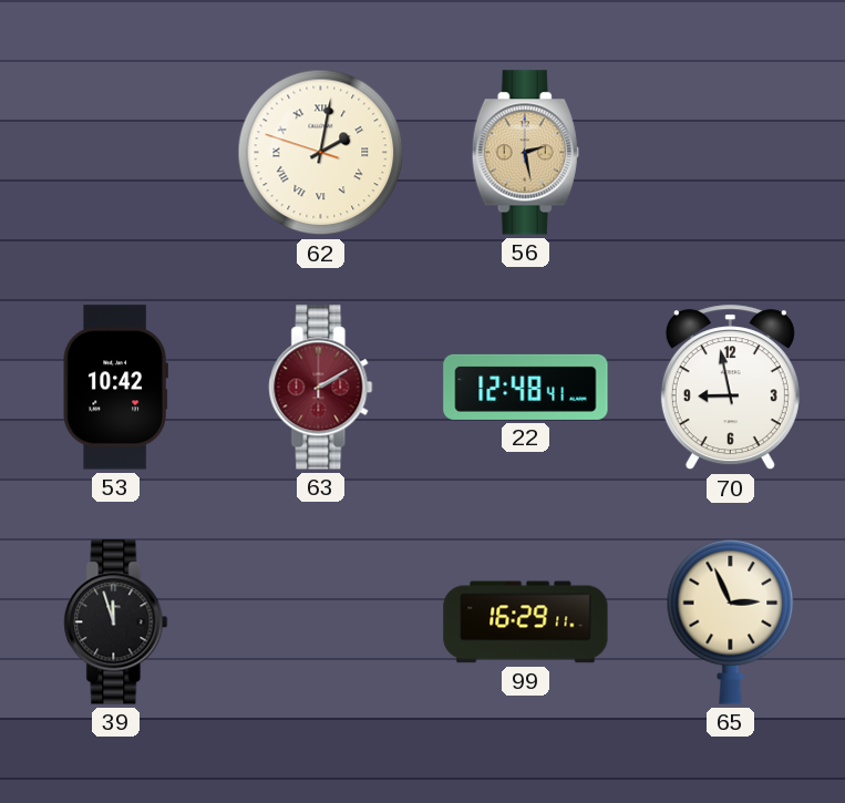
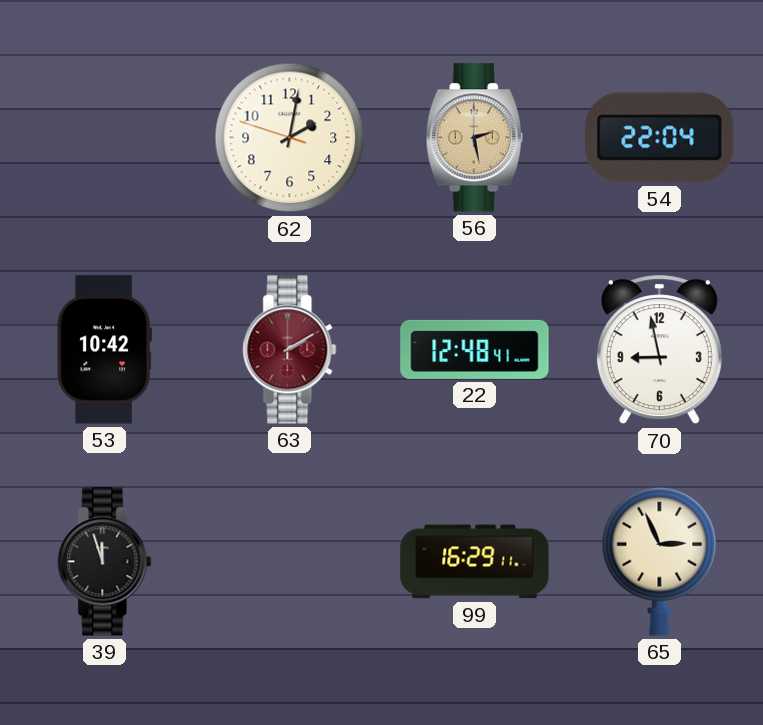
62 numerals: Roman -> Arabic (290, 138)
54: none -> 22:04 (660, 138)
